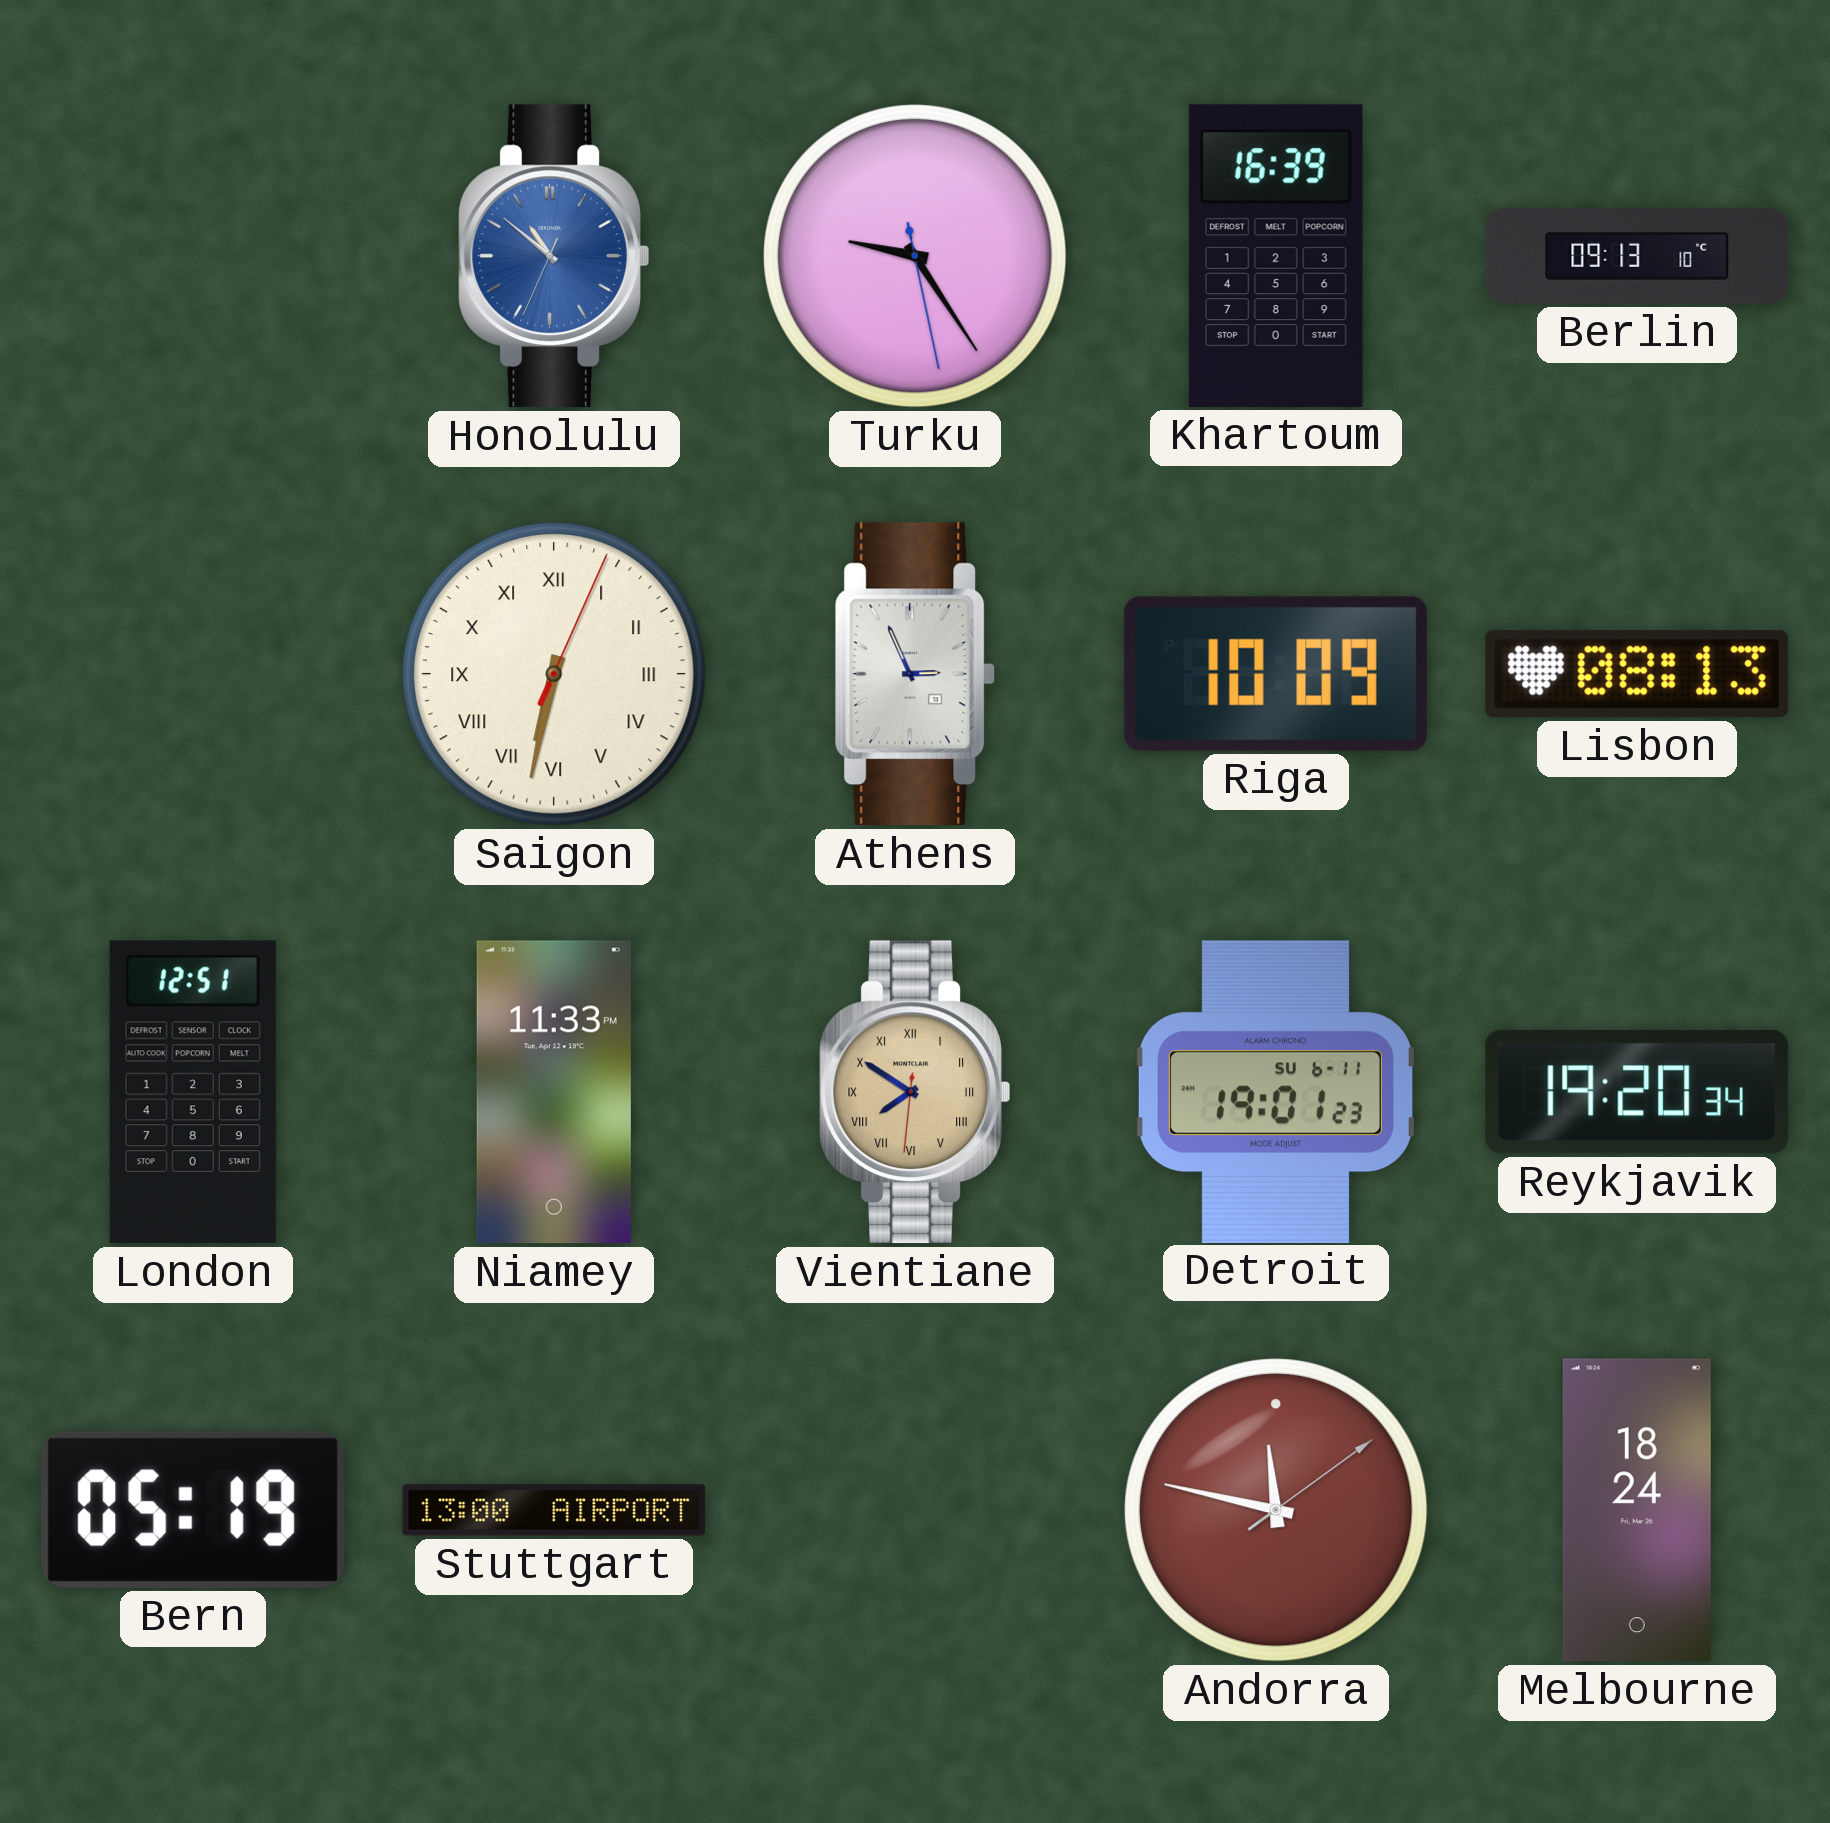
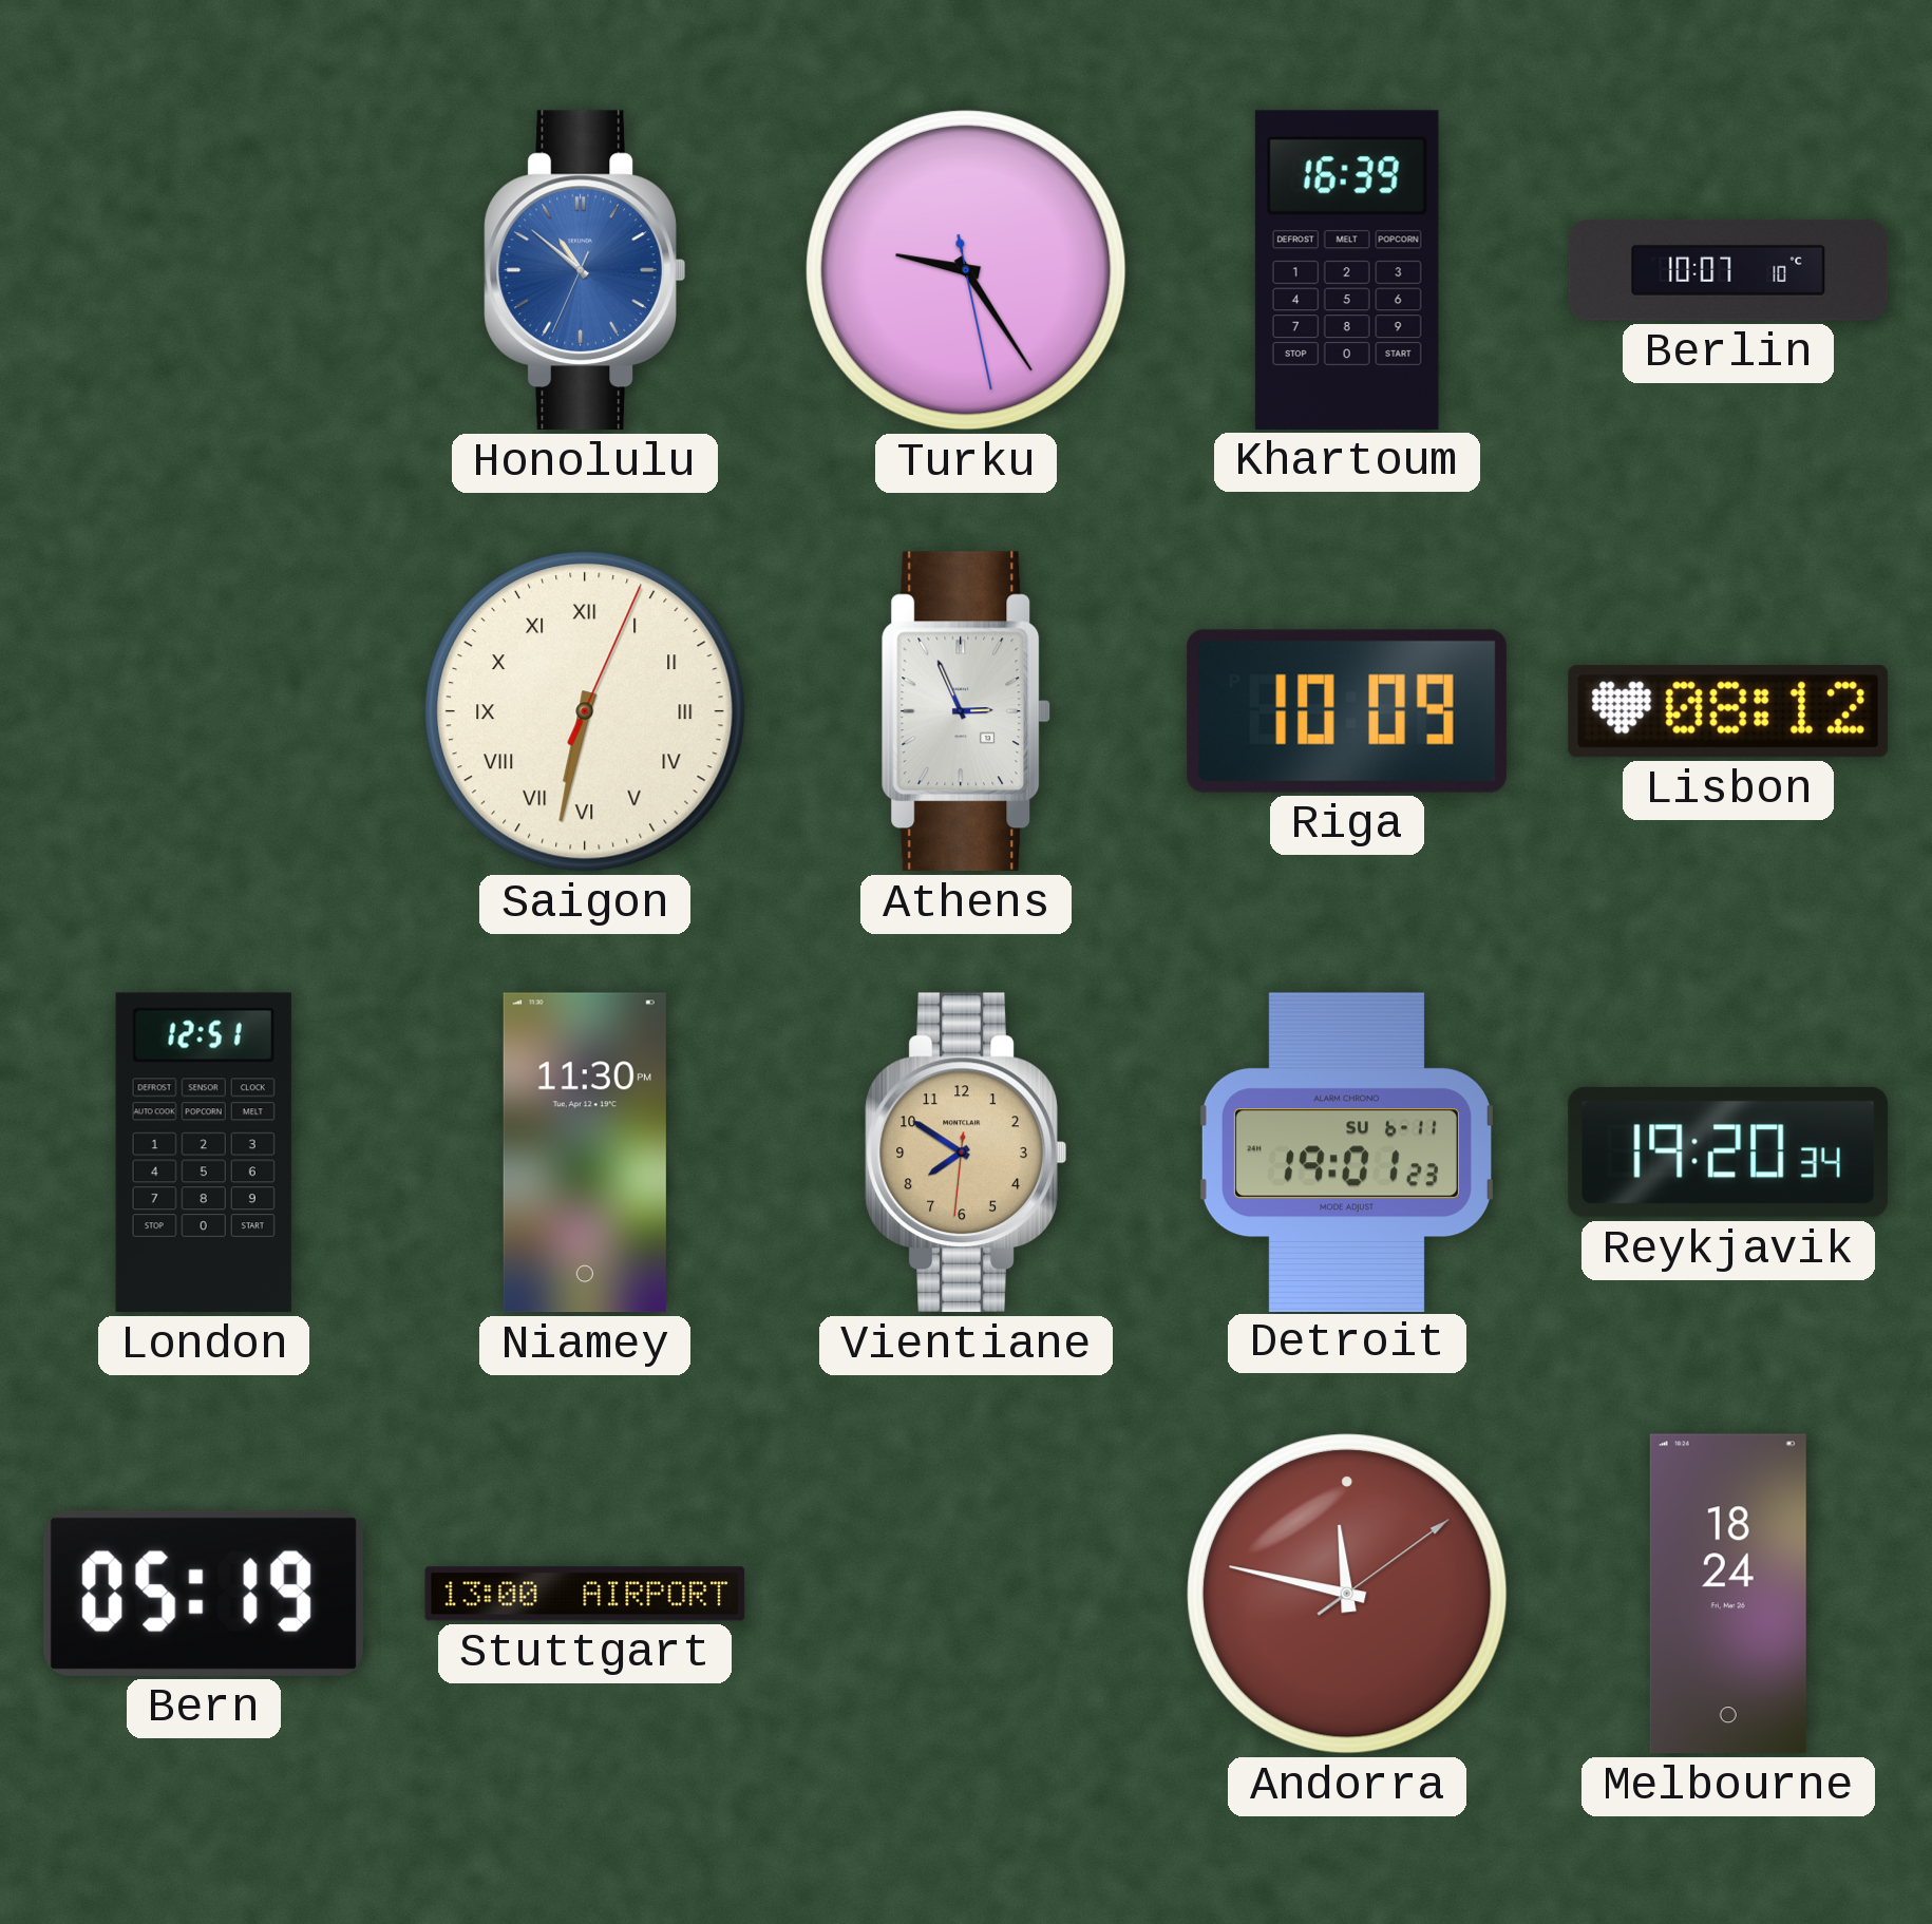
Berlin: 09:13 -> 10:07 (1728, 270)
Lisbon: 08:13 -> 08:12 (1728, 711)
Niamey: 11:33 -> 11:30 (585, 1153)
Vientiane numerals: Roman -> Arabic (966, 1153)
